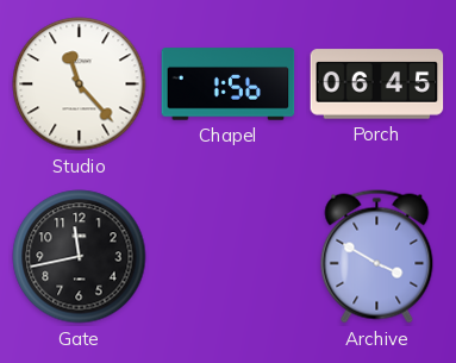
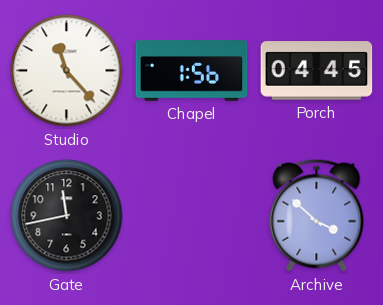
Porch: 06:45 -> 04:45 (317, 71)
Archive: 3:50 -> 3:52 (317, 216)
